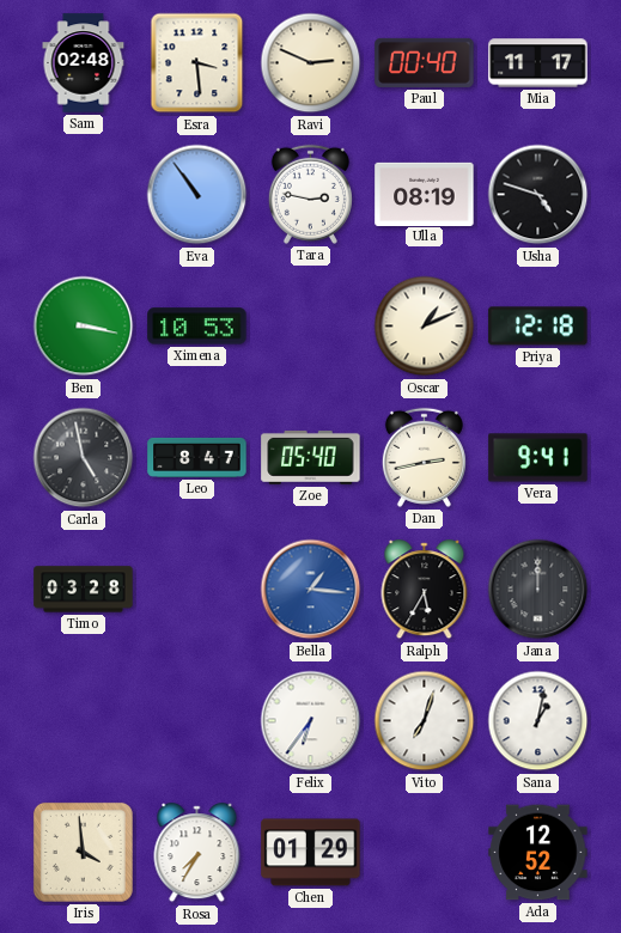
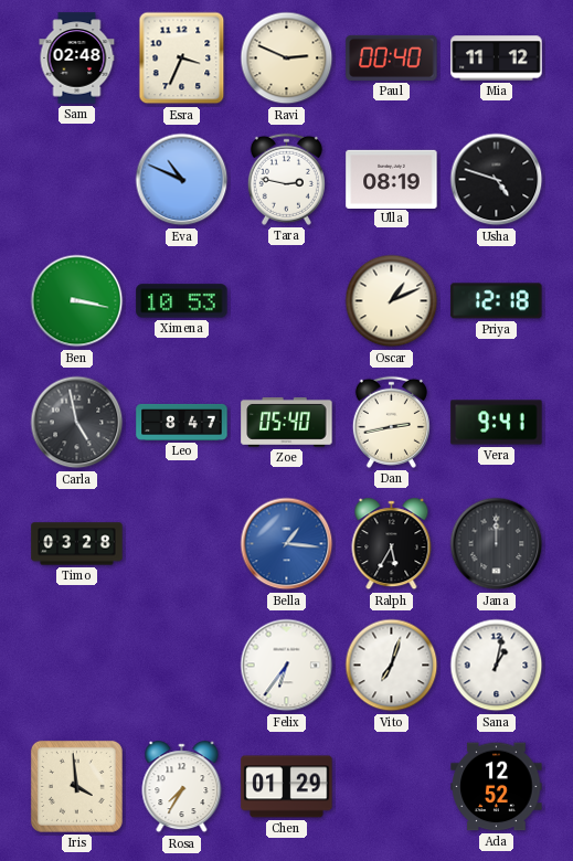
Esra: 3:29 -> 3:34 (182, 59)
Mia: 11:17 -> 11:12 (497, 59)
Eva: 10:54 -> 10:49 (182, 180)
